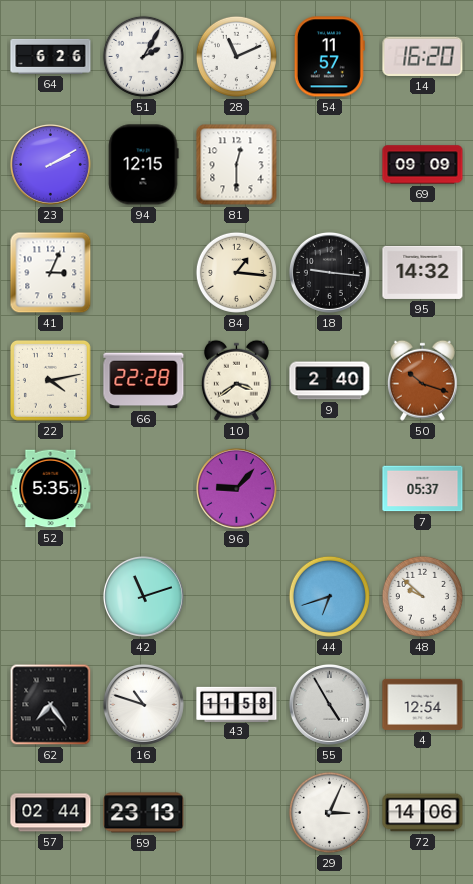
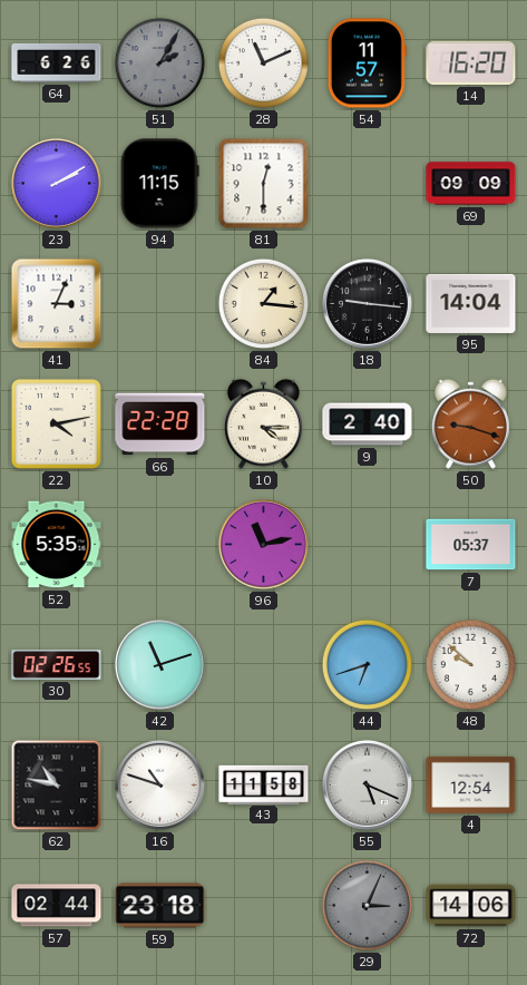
51 dial: white -> grey (159, 62)
94: 12:15 -> 11:15 (160, 184)
95: 14:32 -> 14:04 (471, 303)
10: 3:39 -> 4:15 (263, 423)
50: 10:18 -> 9:18 (470, 423)
96: 9:07 -> 11:13 (263, 544)
30: none -> 02:26 (57, 665)
62: 7:24 -> 10:47 (57, 786)
55: 4:55 -> 5:19 (367, 784)
59: 23:13 -> 23:18 (160, 906)
29 dial: white -> grey (367, 905)
